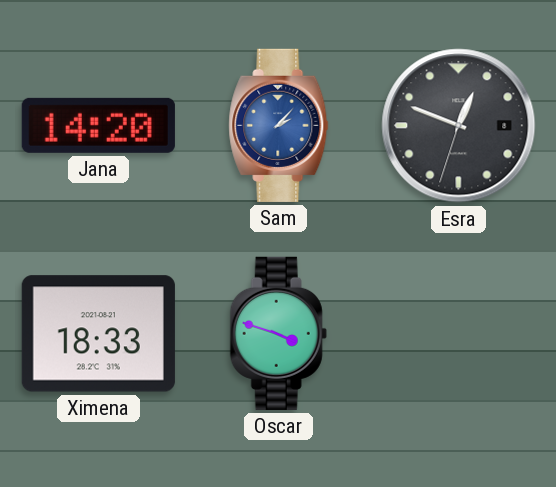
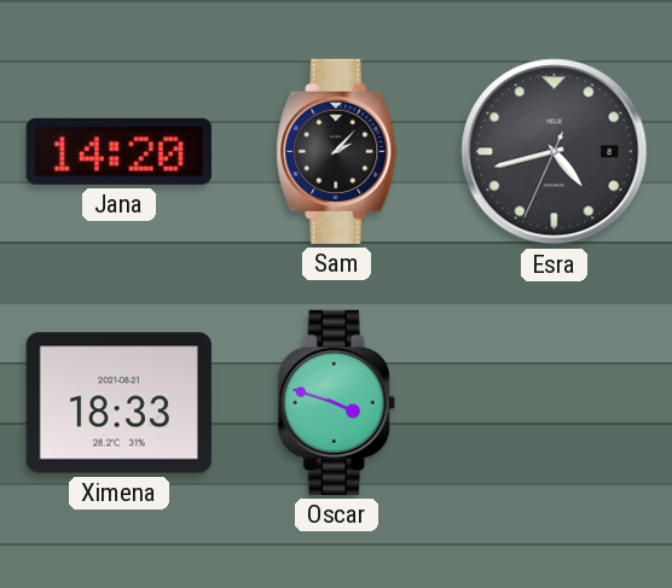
Sam dial: blue -> black (337, 151)
Esra: 12:48 -> 4:42 (555, 152)
